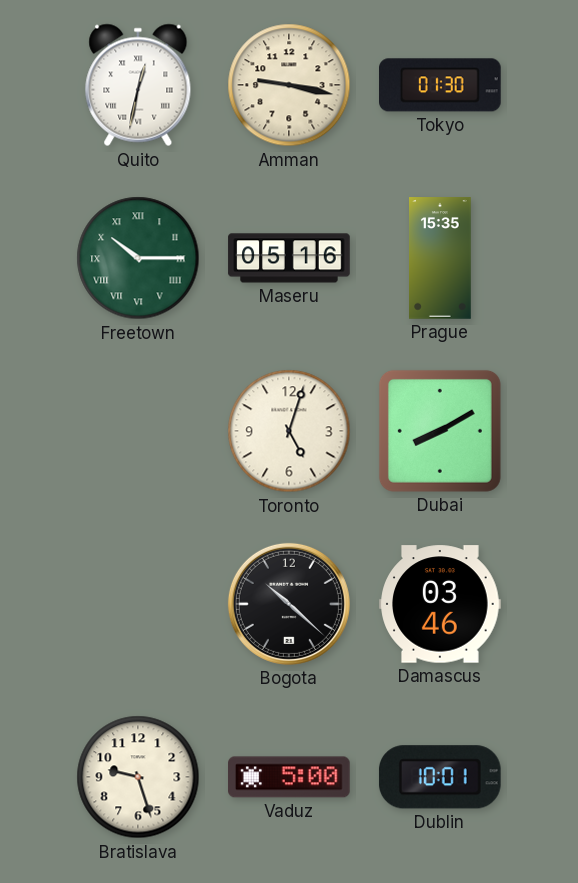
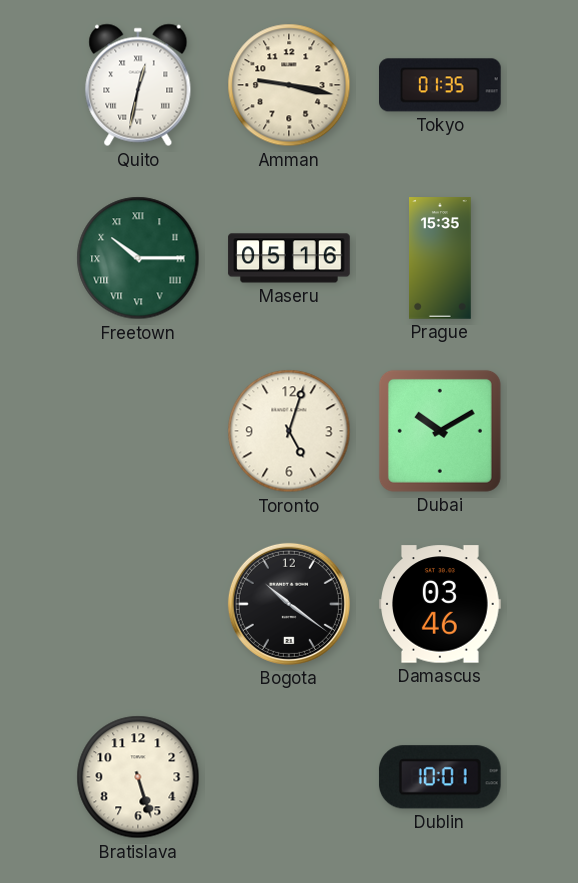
Tokyo: 01:30 -> 01:35 (441, 85)
Dubai: 8:10 -> 10:10 (440, 431)
Bogota: 10:22 -> 10:21 (289, 604)
Bratislava: 9:27 -> 5:27 (138, 777)
Vaduz: 5:00 -> none (289, 777)
